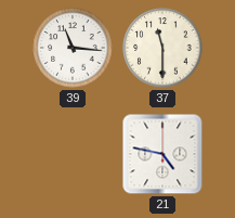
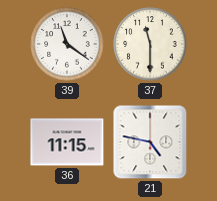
39: 11:16 -> 11:21 (67, 44)
36: none -> 11:15 (67, 142)
